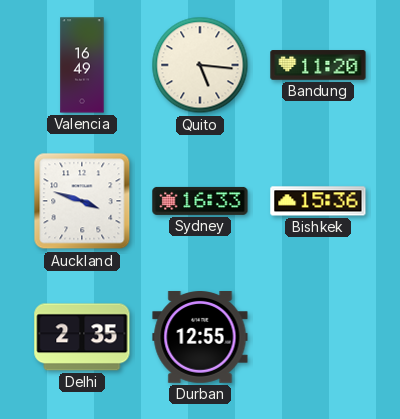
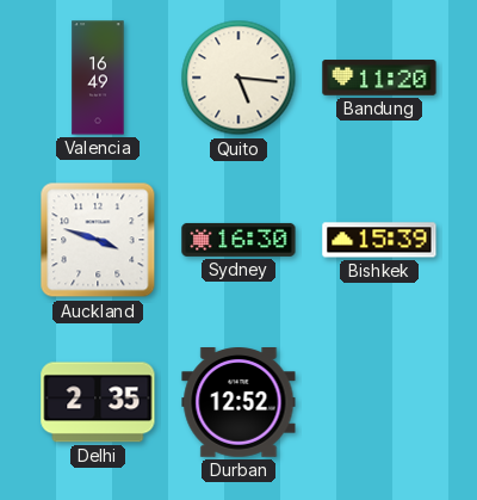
Sydney: 16:33 -> 16:30 (238, 240)
Bishkek: 15:36 -> 15:39 (379, 240)
Durban: 12:55 -> 12:52 (238, 403)
